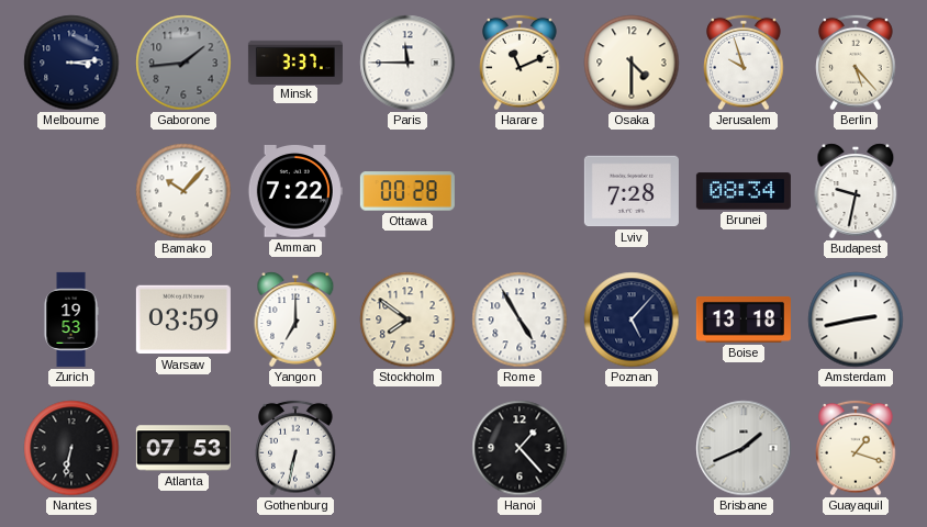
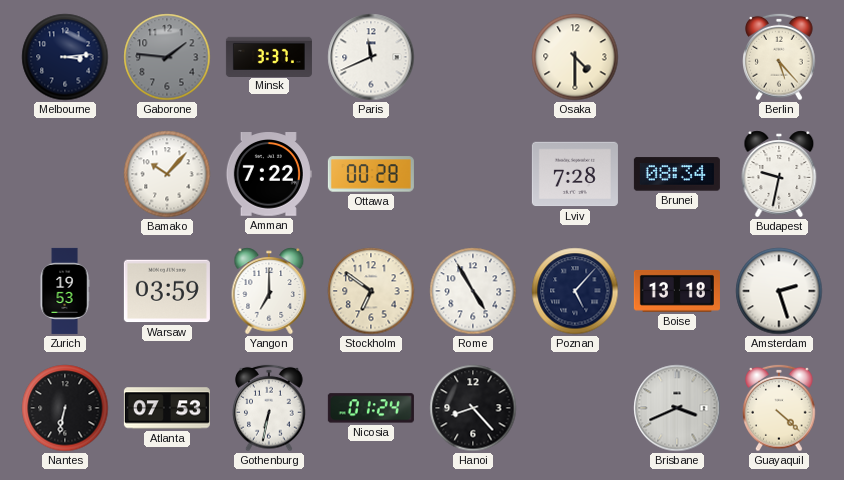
Gaborone: 1:44 -> 1:46 (167, 57)
Paris: 11:45 -> 11:41 (371, 57)
Harare: 11:11 -> none (520, 63)
Jerusalem: 9:57 -> none (744, 63)
Stockholm: 7:51 -> 6:51 (371, 291)
Amsterdam: 2:43 -> 2:27 (779, 291)
Nicosia: none -> 01:24 (371, 408)
Hanoi: 1:23 -> 8:23 (473, 408)
Brisbane: 1:41 -> 3:41 (677, 408)
Guayaquil: 1:18 -> 4:22 (779, 408)
